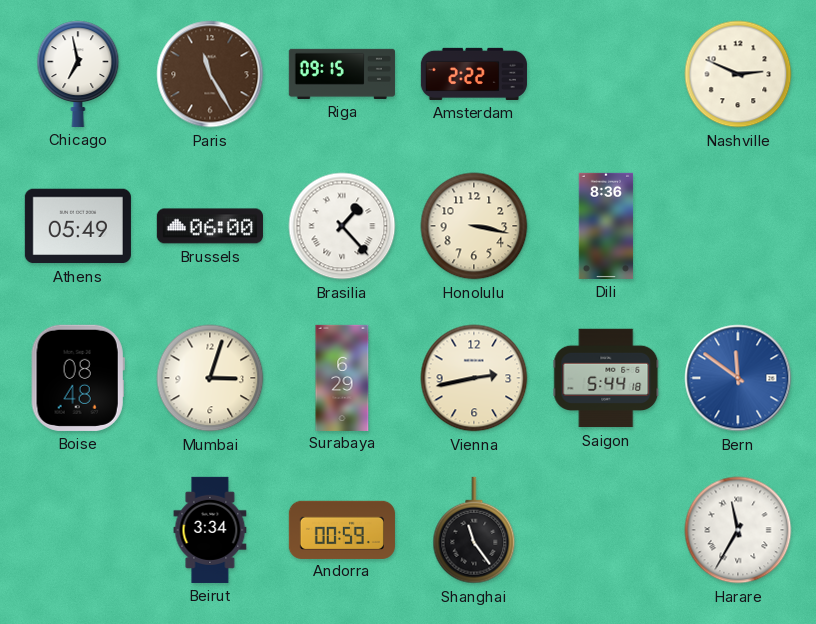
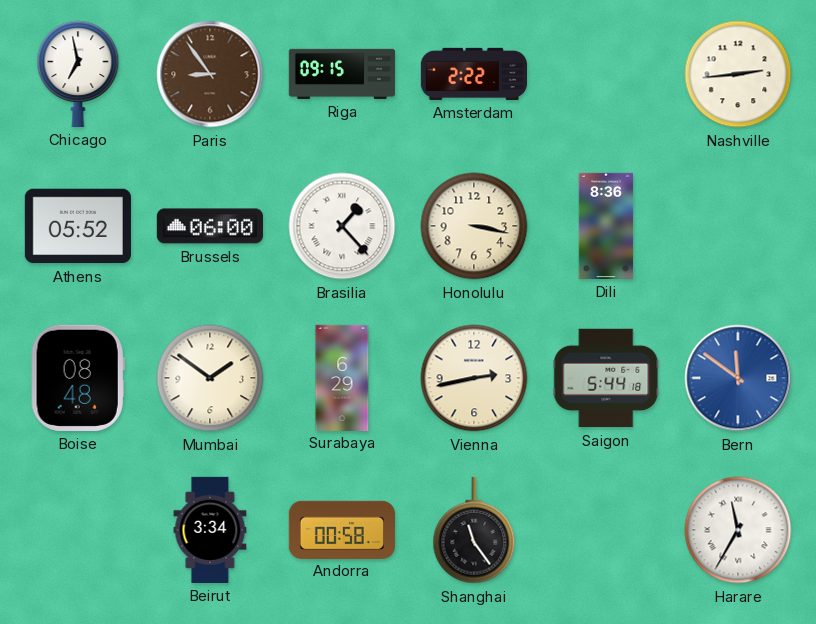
Paris: 11:25 -> 8:54 (210, 74)
Nashville: 2:49 -> 2:44 (738, 74)
Athens: 05:49 -> 05:52 (78, 226)
Mumbai: 3:03 -> 1:51 (210, 378)
Andorra: 00:59 -> 00:58 (342, 529)
